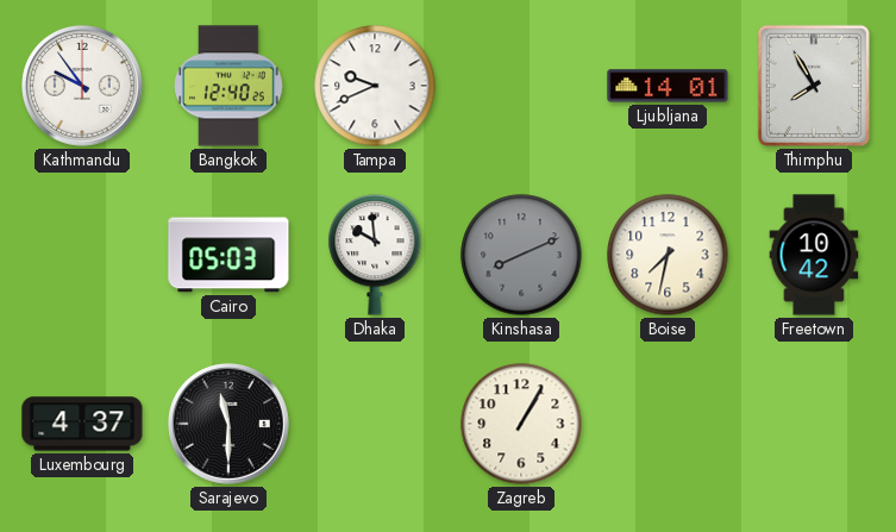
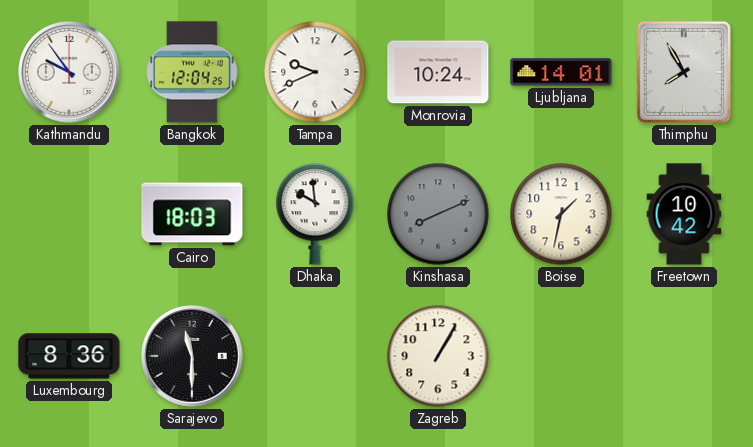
Bangkok: 12:40 -> 12:04 (192, 72)
Monrovia: none -> 10:24 (438, 72)
Cairo: 05:03 -> 18:03 (192, 214)
Boise: 7:32 -> 1:32 (561, 214)
Luxembourg: 4:37 -> 8:36 (69, 356)
